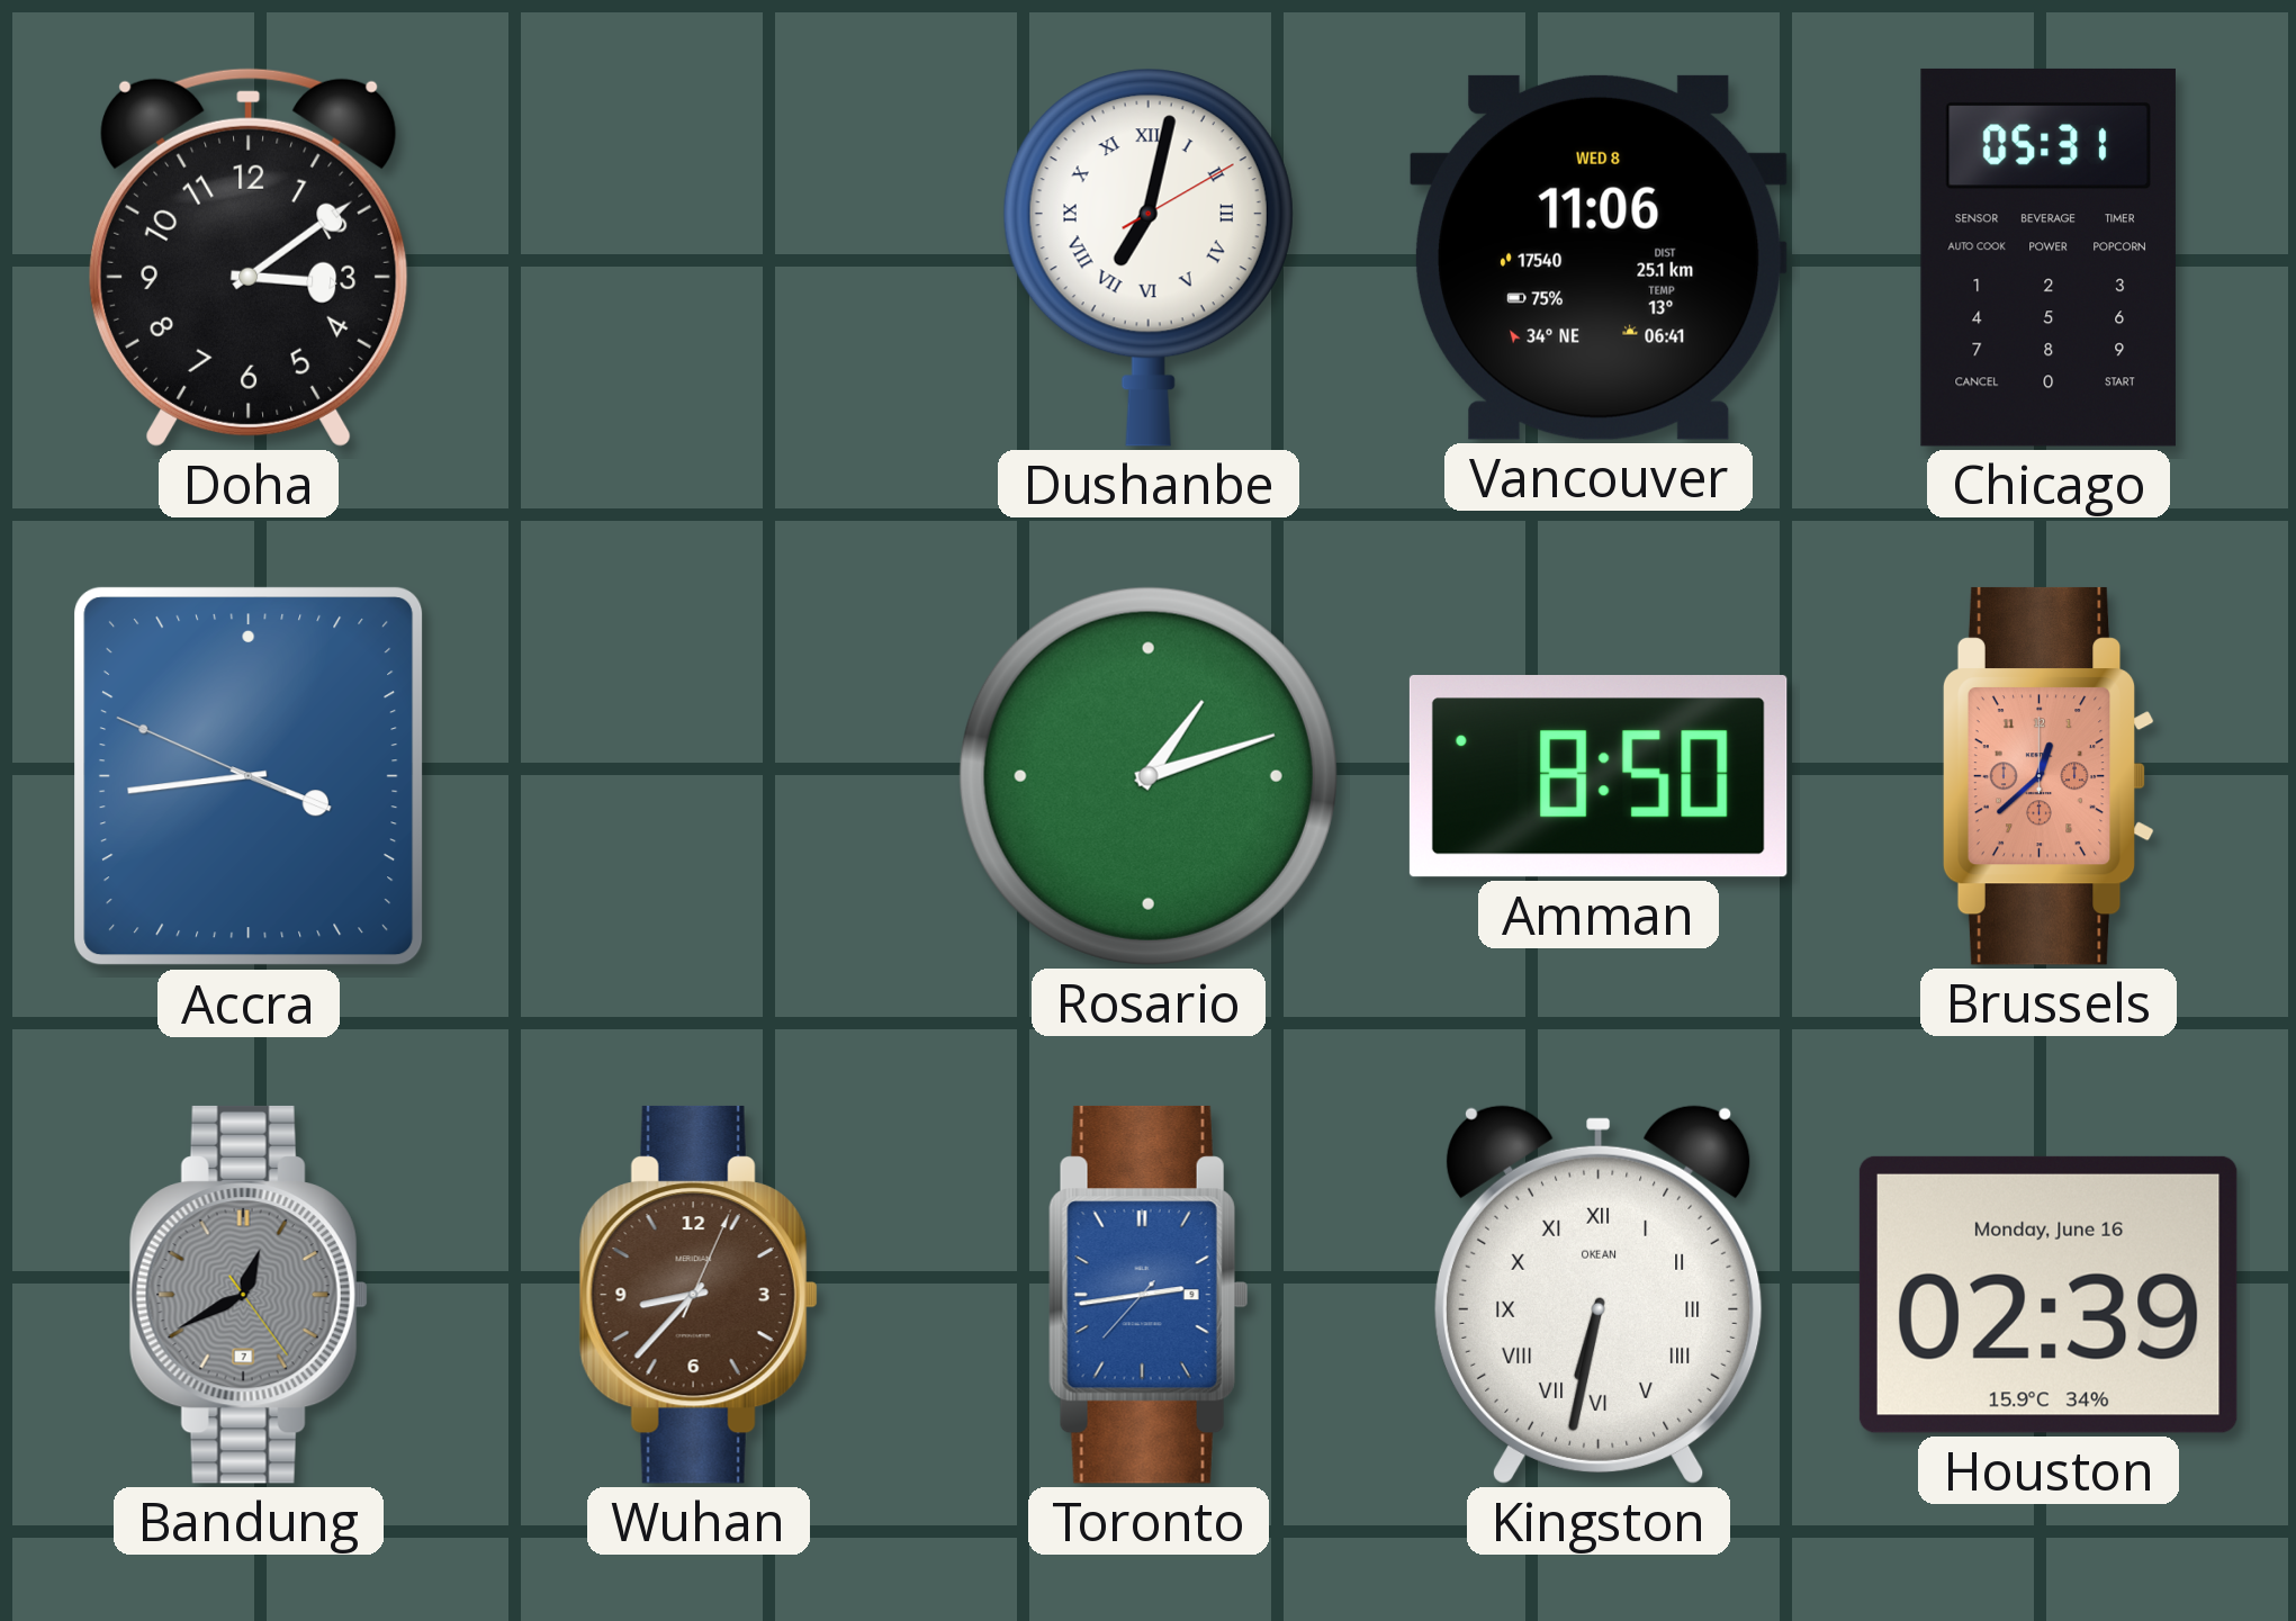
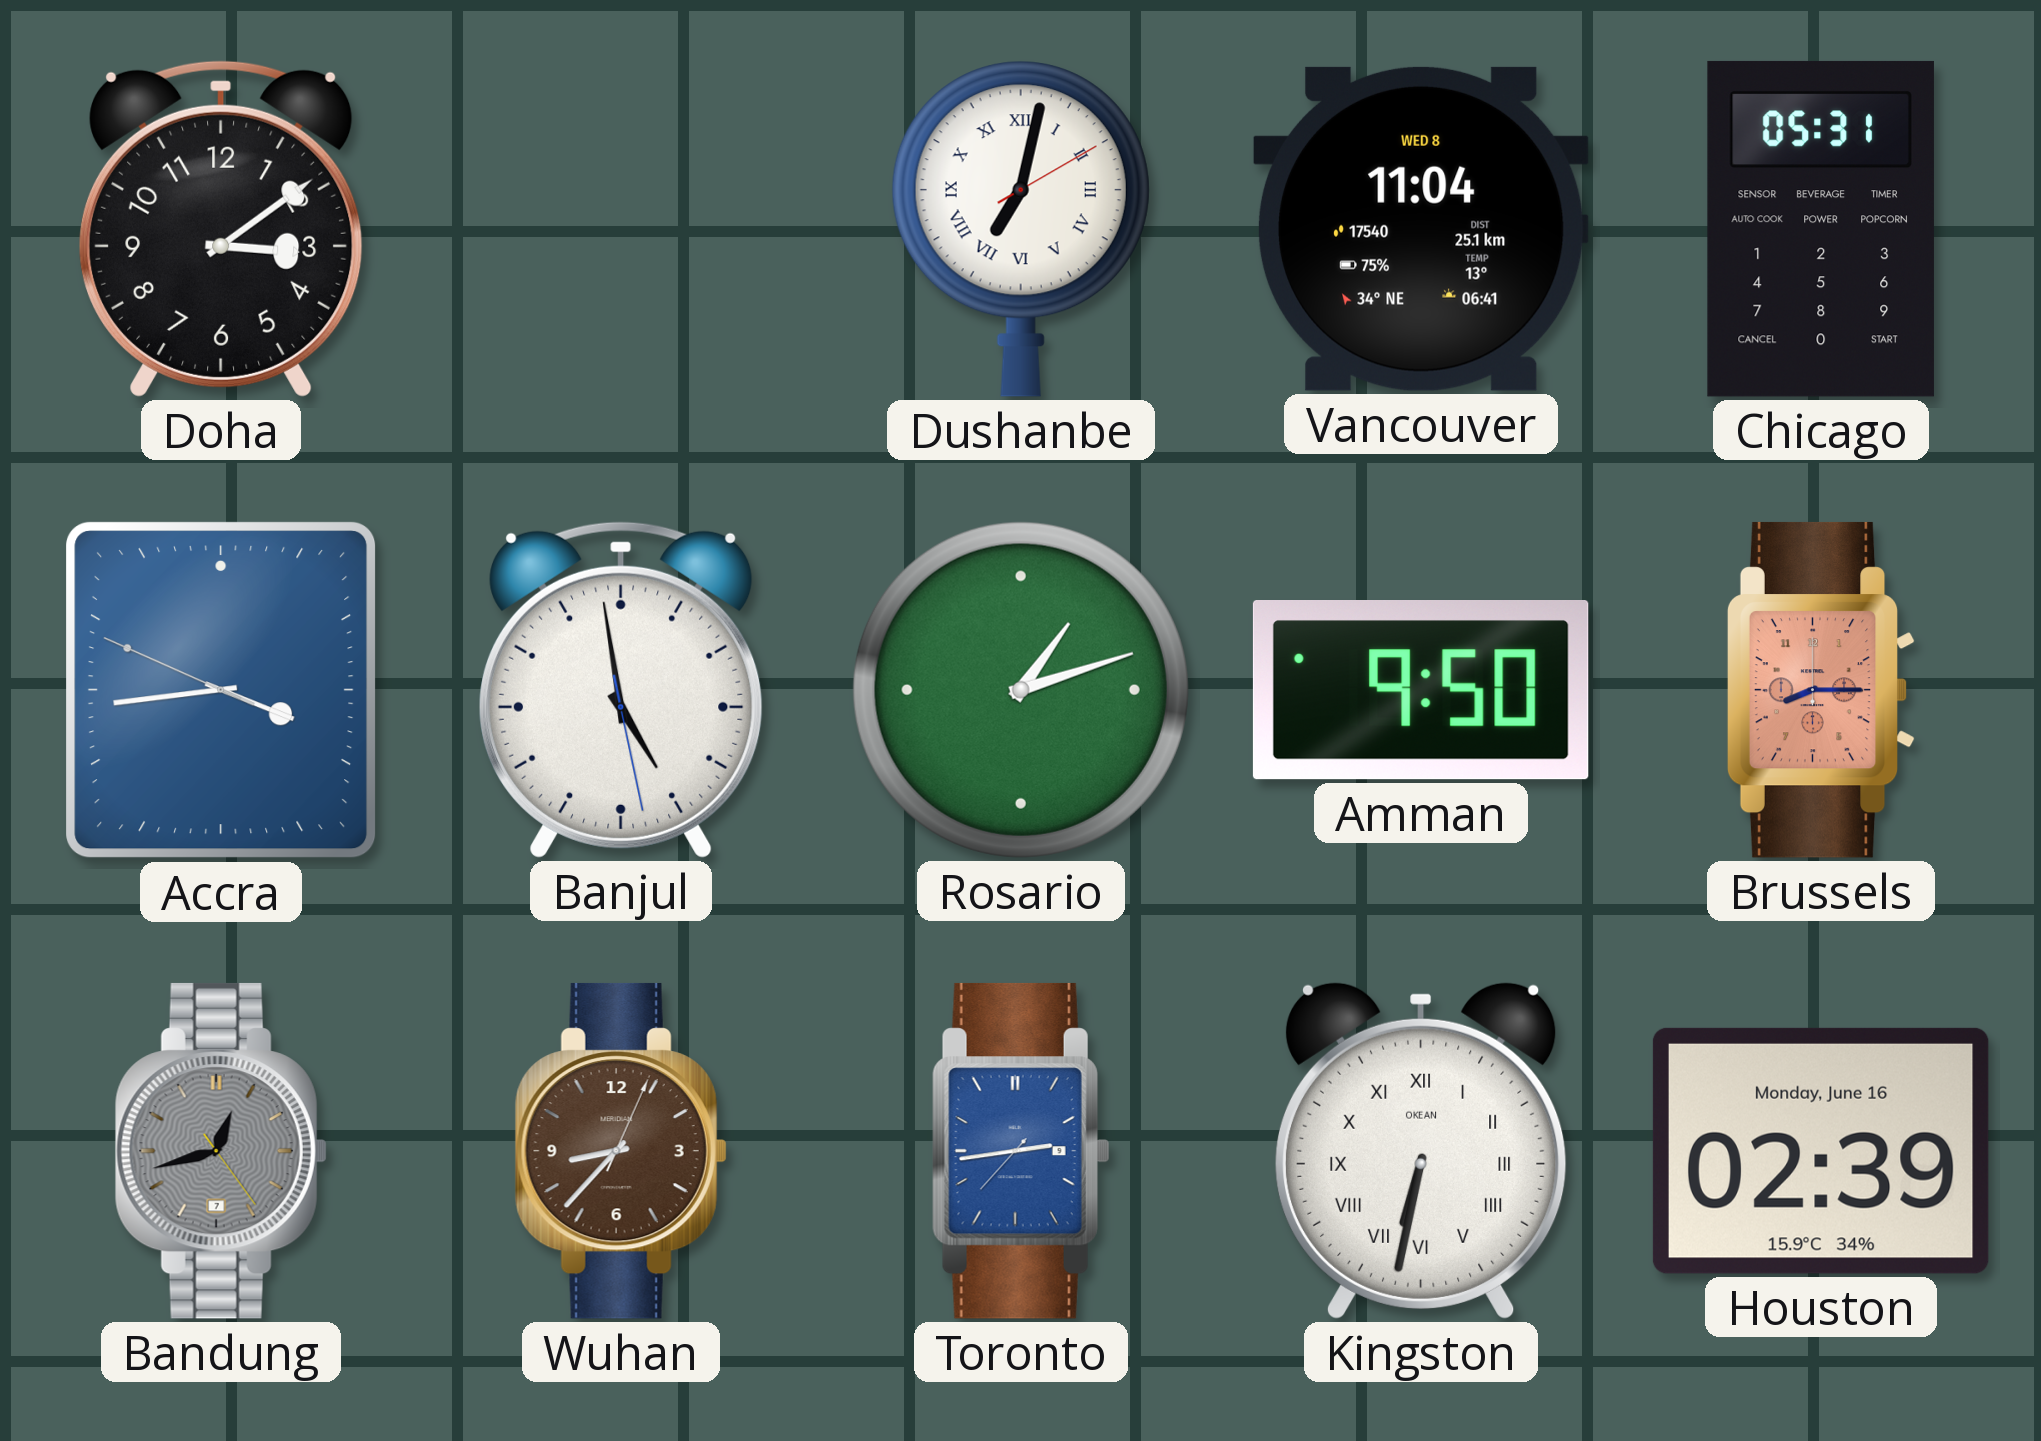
Vancouver: 11:06 -> 11:04 (1421, 229)
Banjul: none -> 4:58 (622, 690)
Amman: 8:50 -> 9:50 (1421, 691)
Brussels: 12:38 -> 8:15 (1821, 690)
Bandung: 12:40 -> 12:42 (221, 1151)
